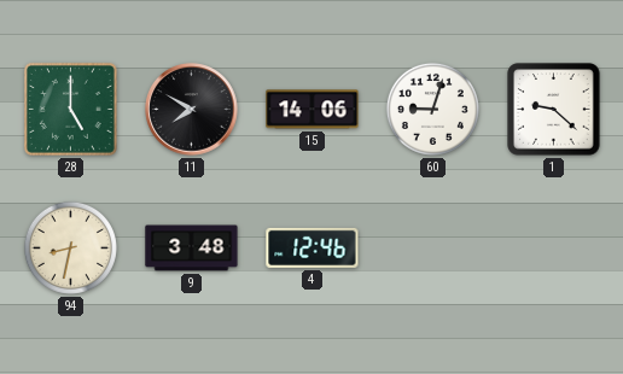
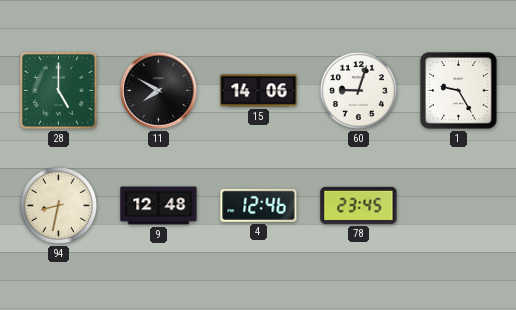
1: 9:22 -> 9:25 (459, 91)
9: 3:48 -> 12:48 (159, 206)
78: none -> 23:45 (359, 205)
